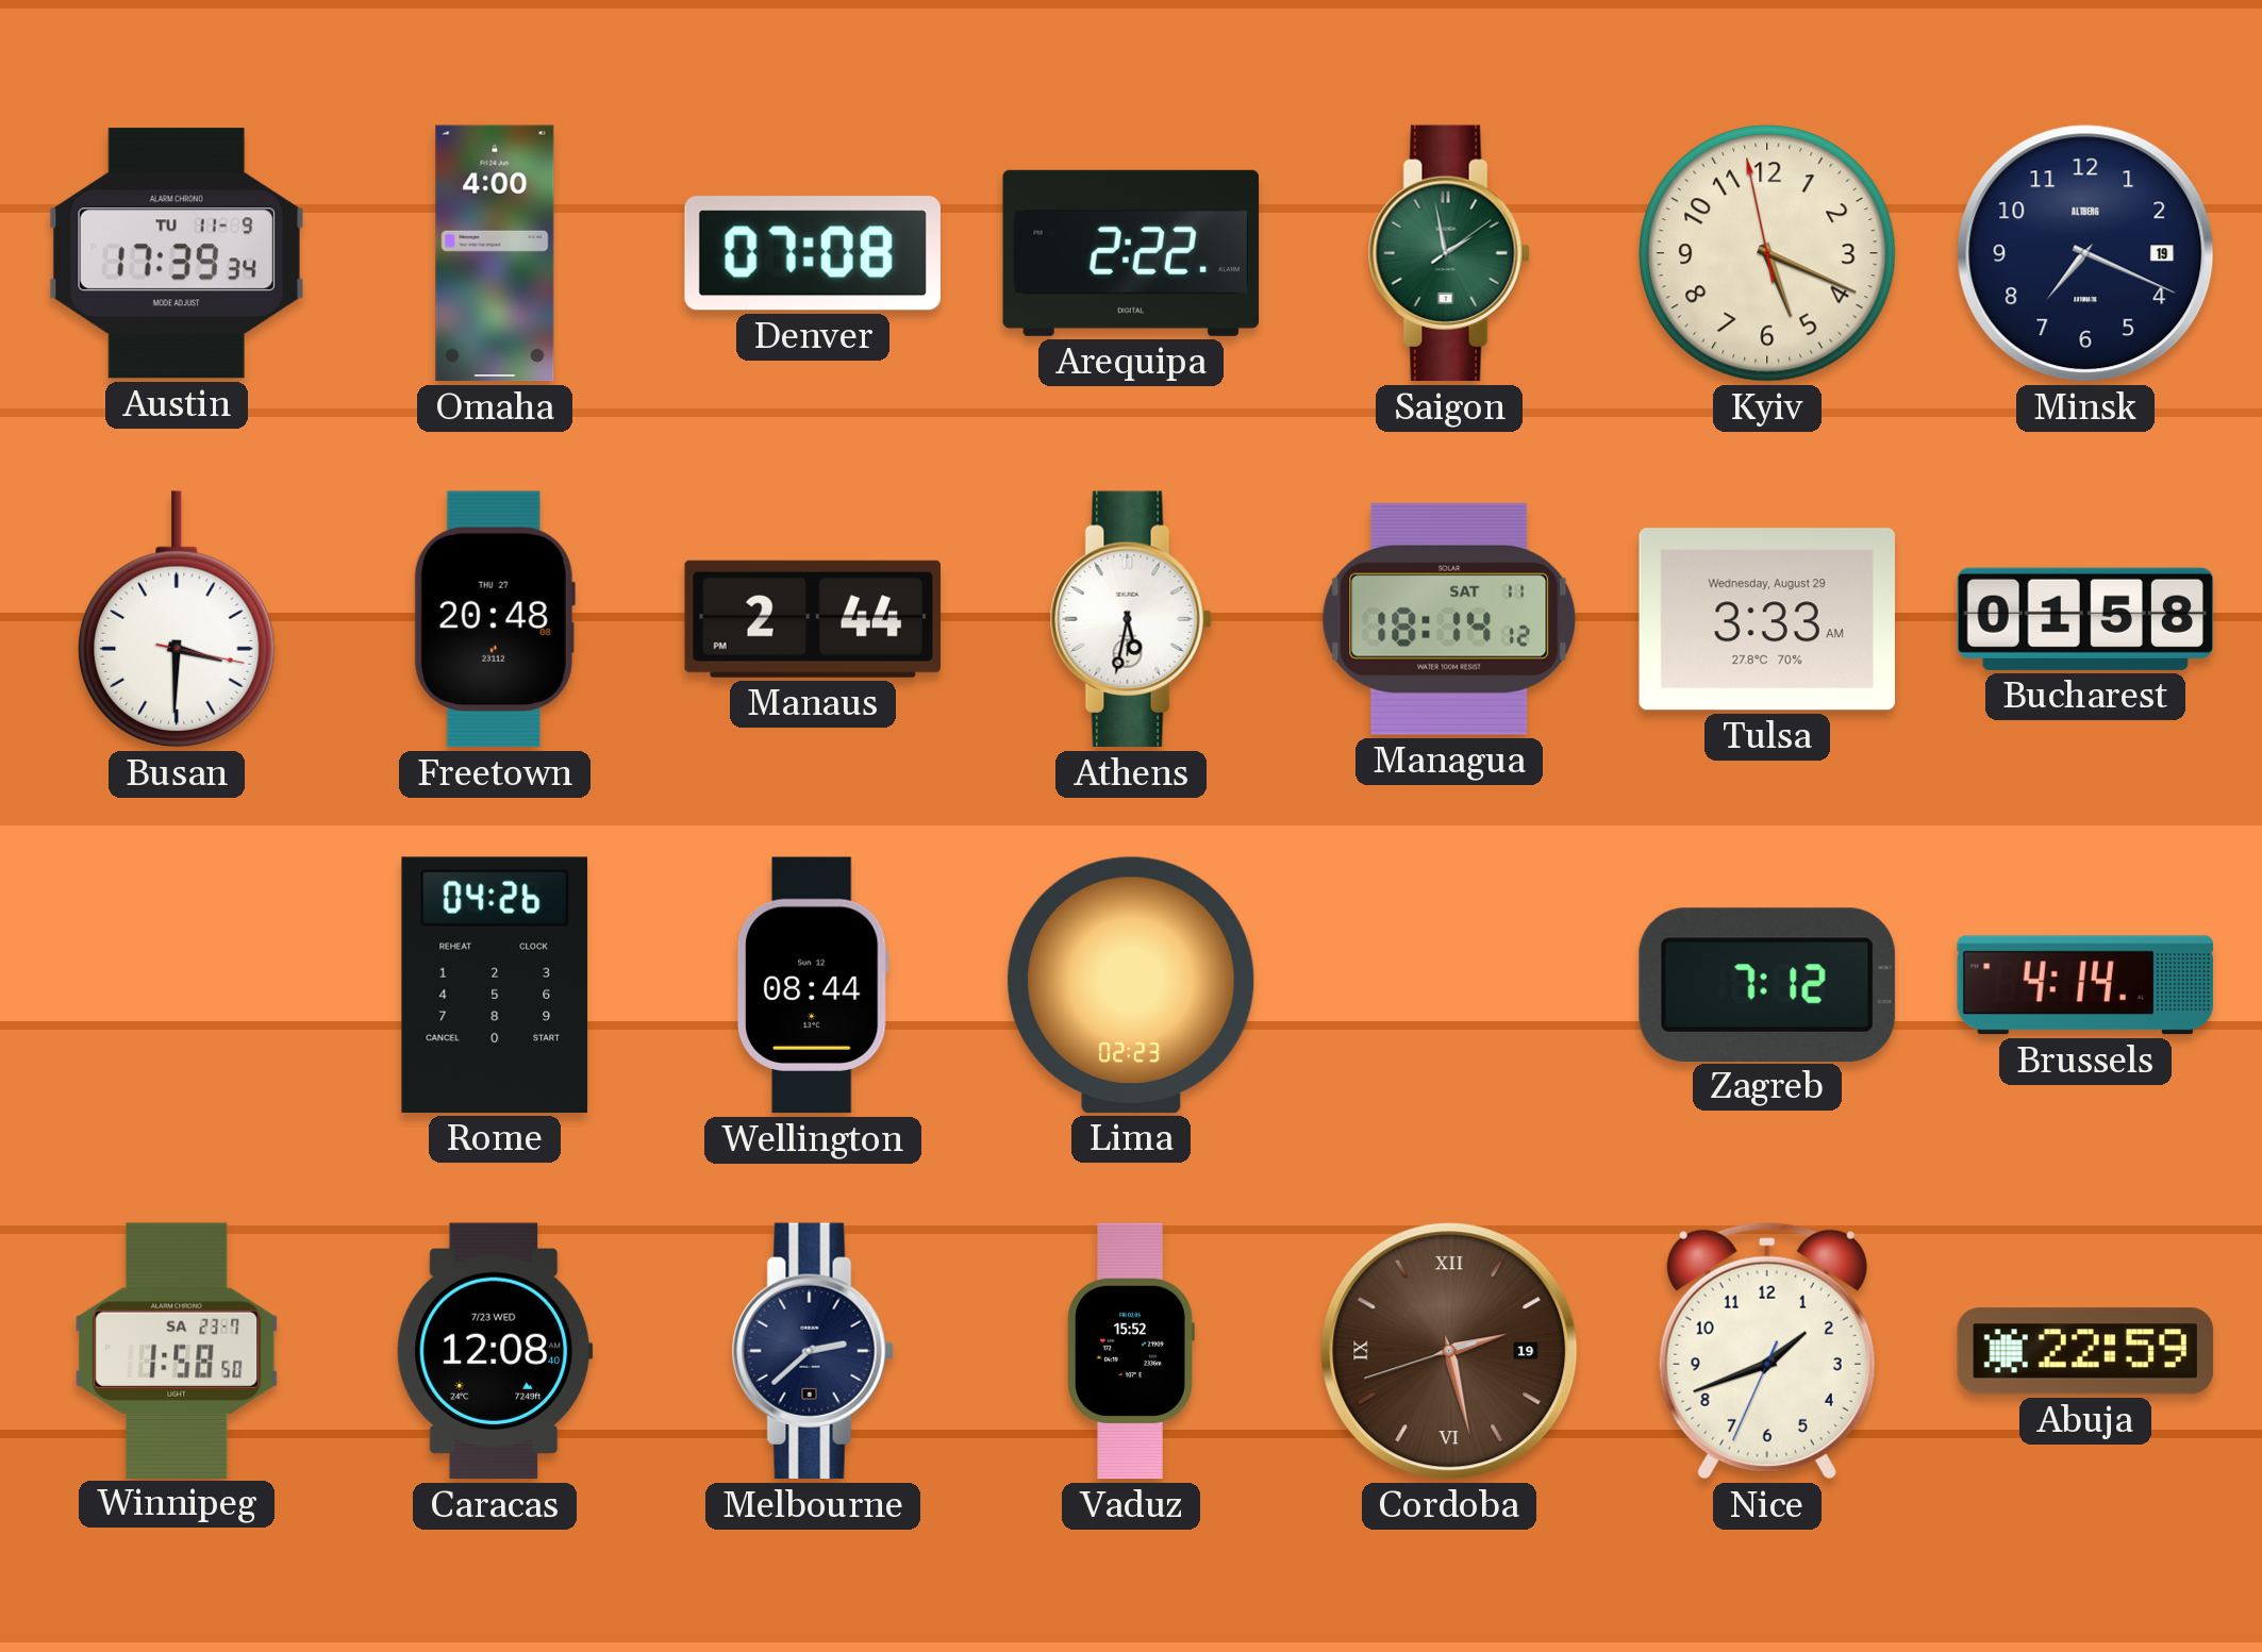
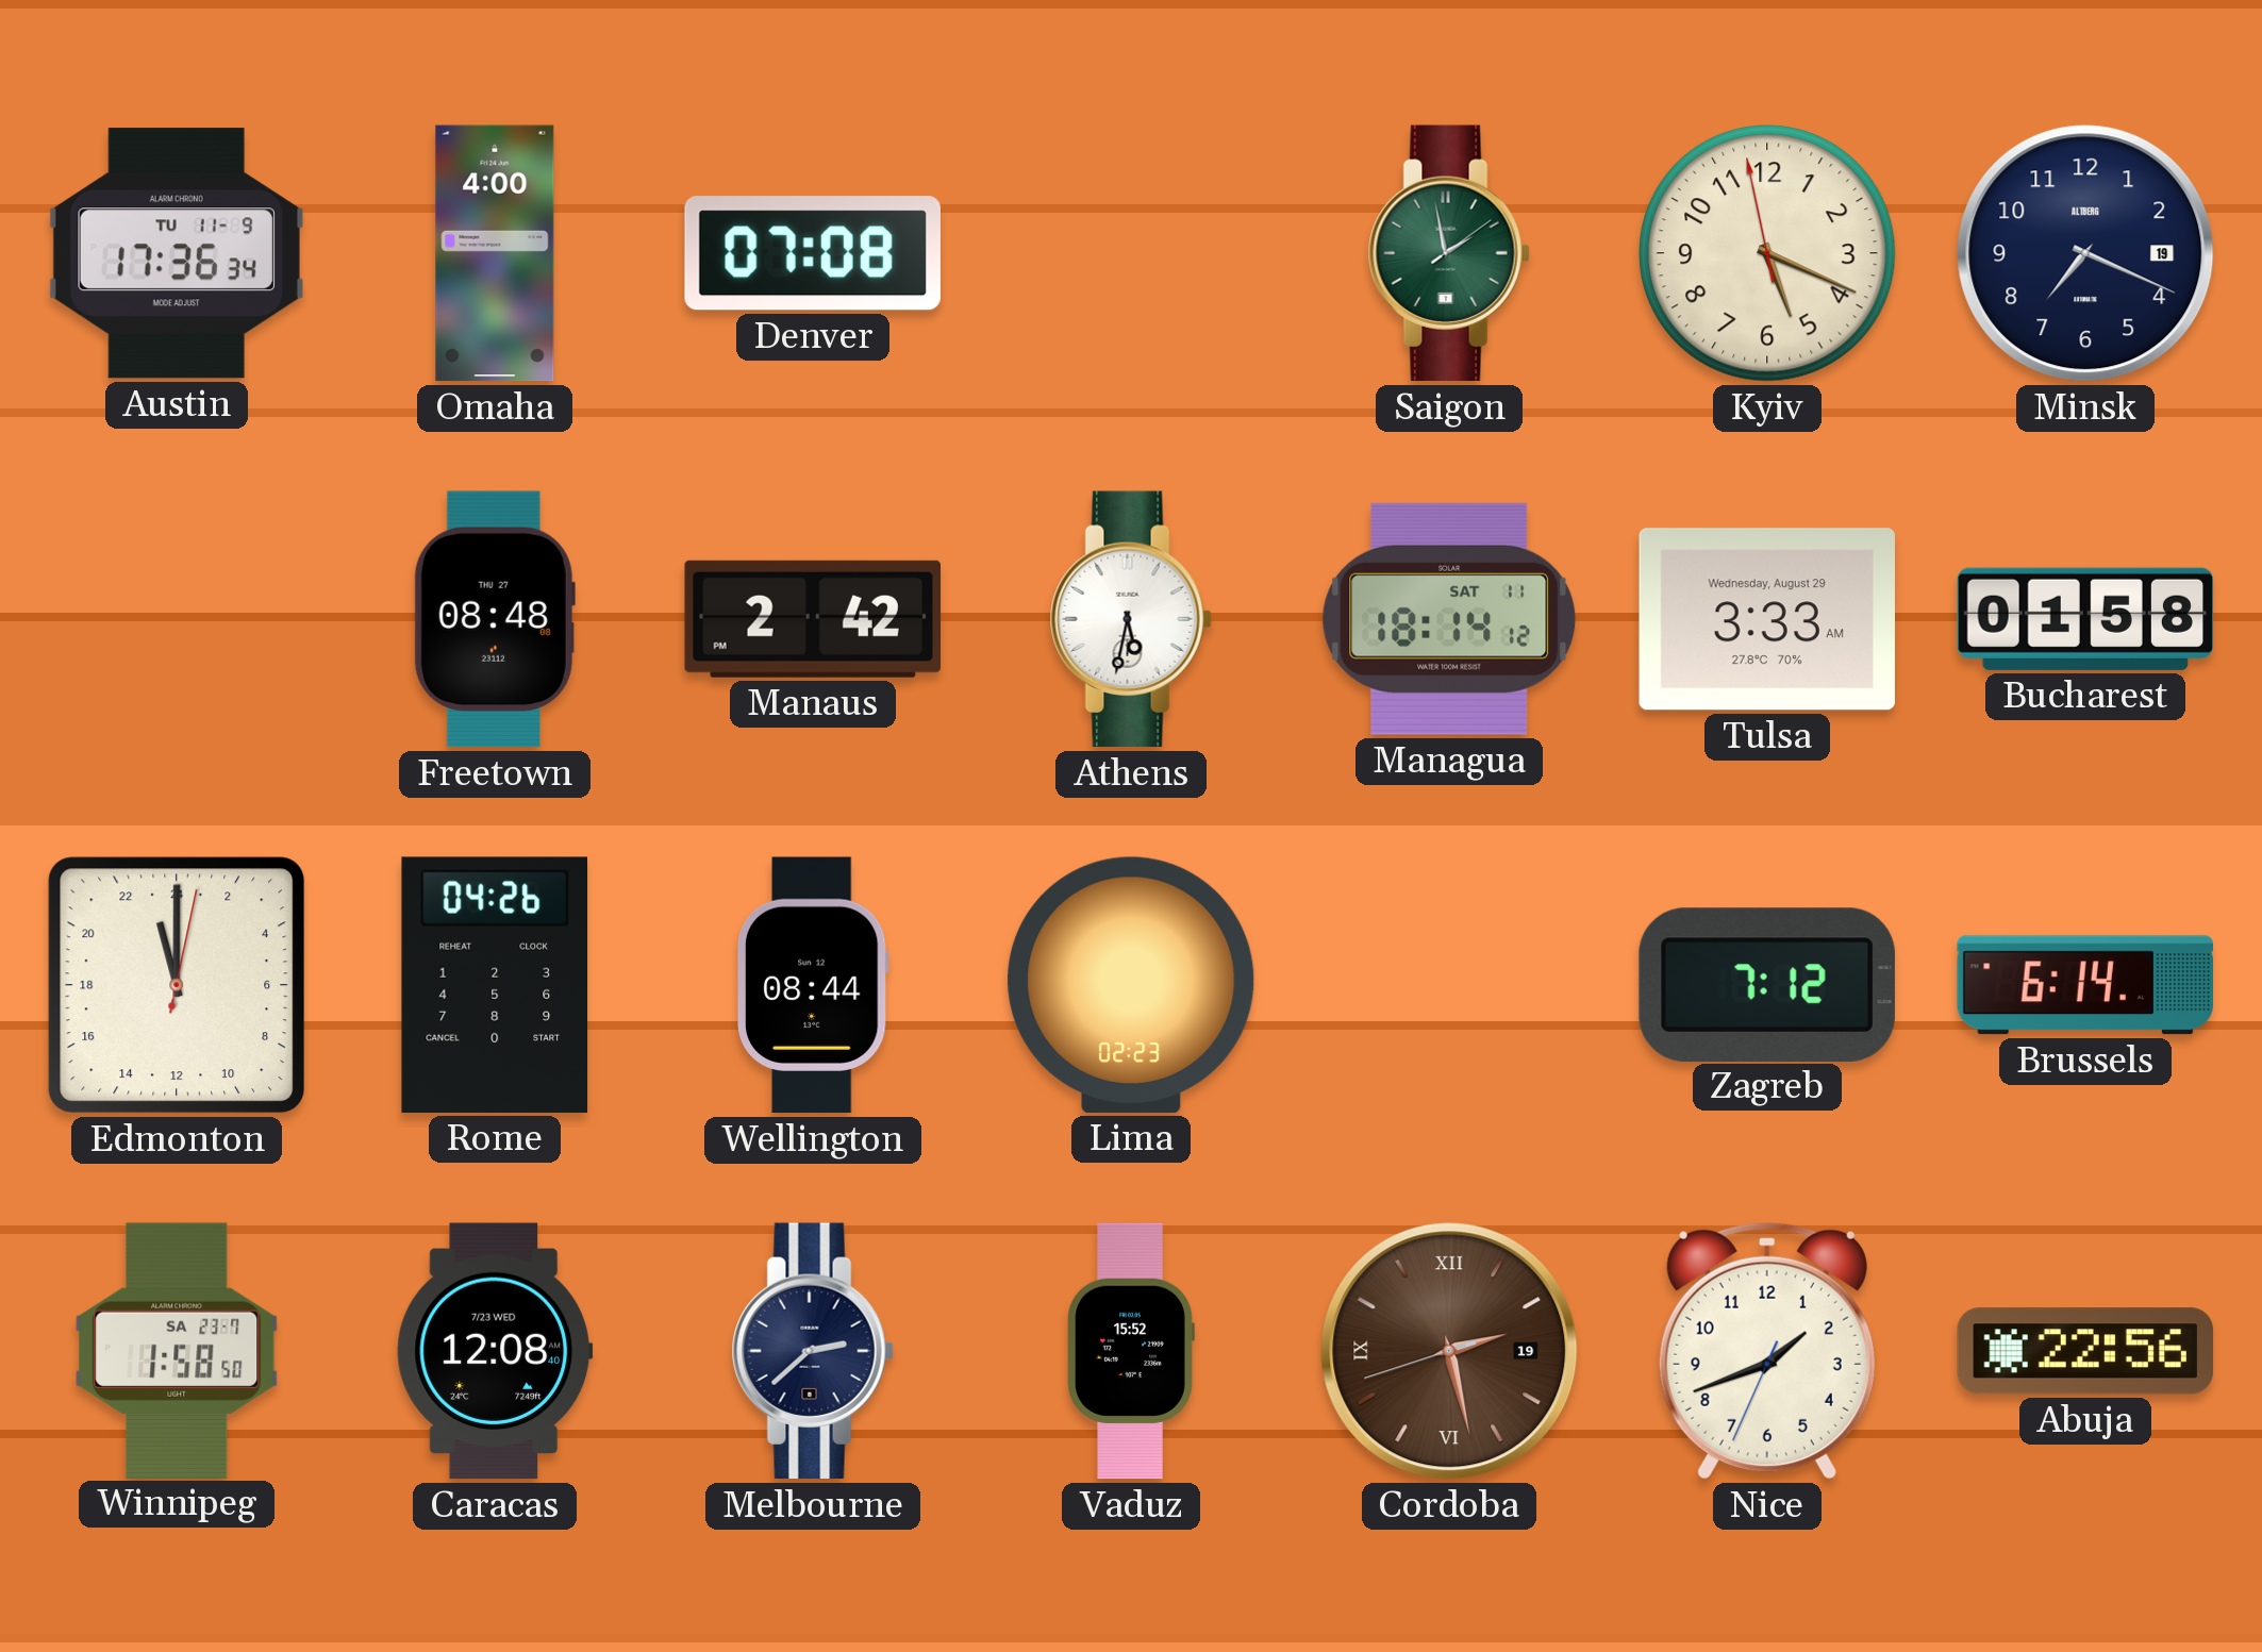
Austin: 17:39 -> 17:36 (177, 253)
Arequipa: 2:22 -> none (1131, 253)
Busan: 3:30 -> none (177, 619)
Freetown: 20:48 -> 08:48 (495, 619)
Manaus: 2:44 -> 2:42 (813, 619)
Edmonton: none -> 23:00 (177, 985)
Brussels: 4:14 -> 6:14 (2084, 985)
Abuja: 22:59 -> 22:56 (2085, 1351)
